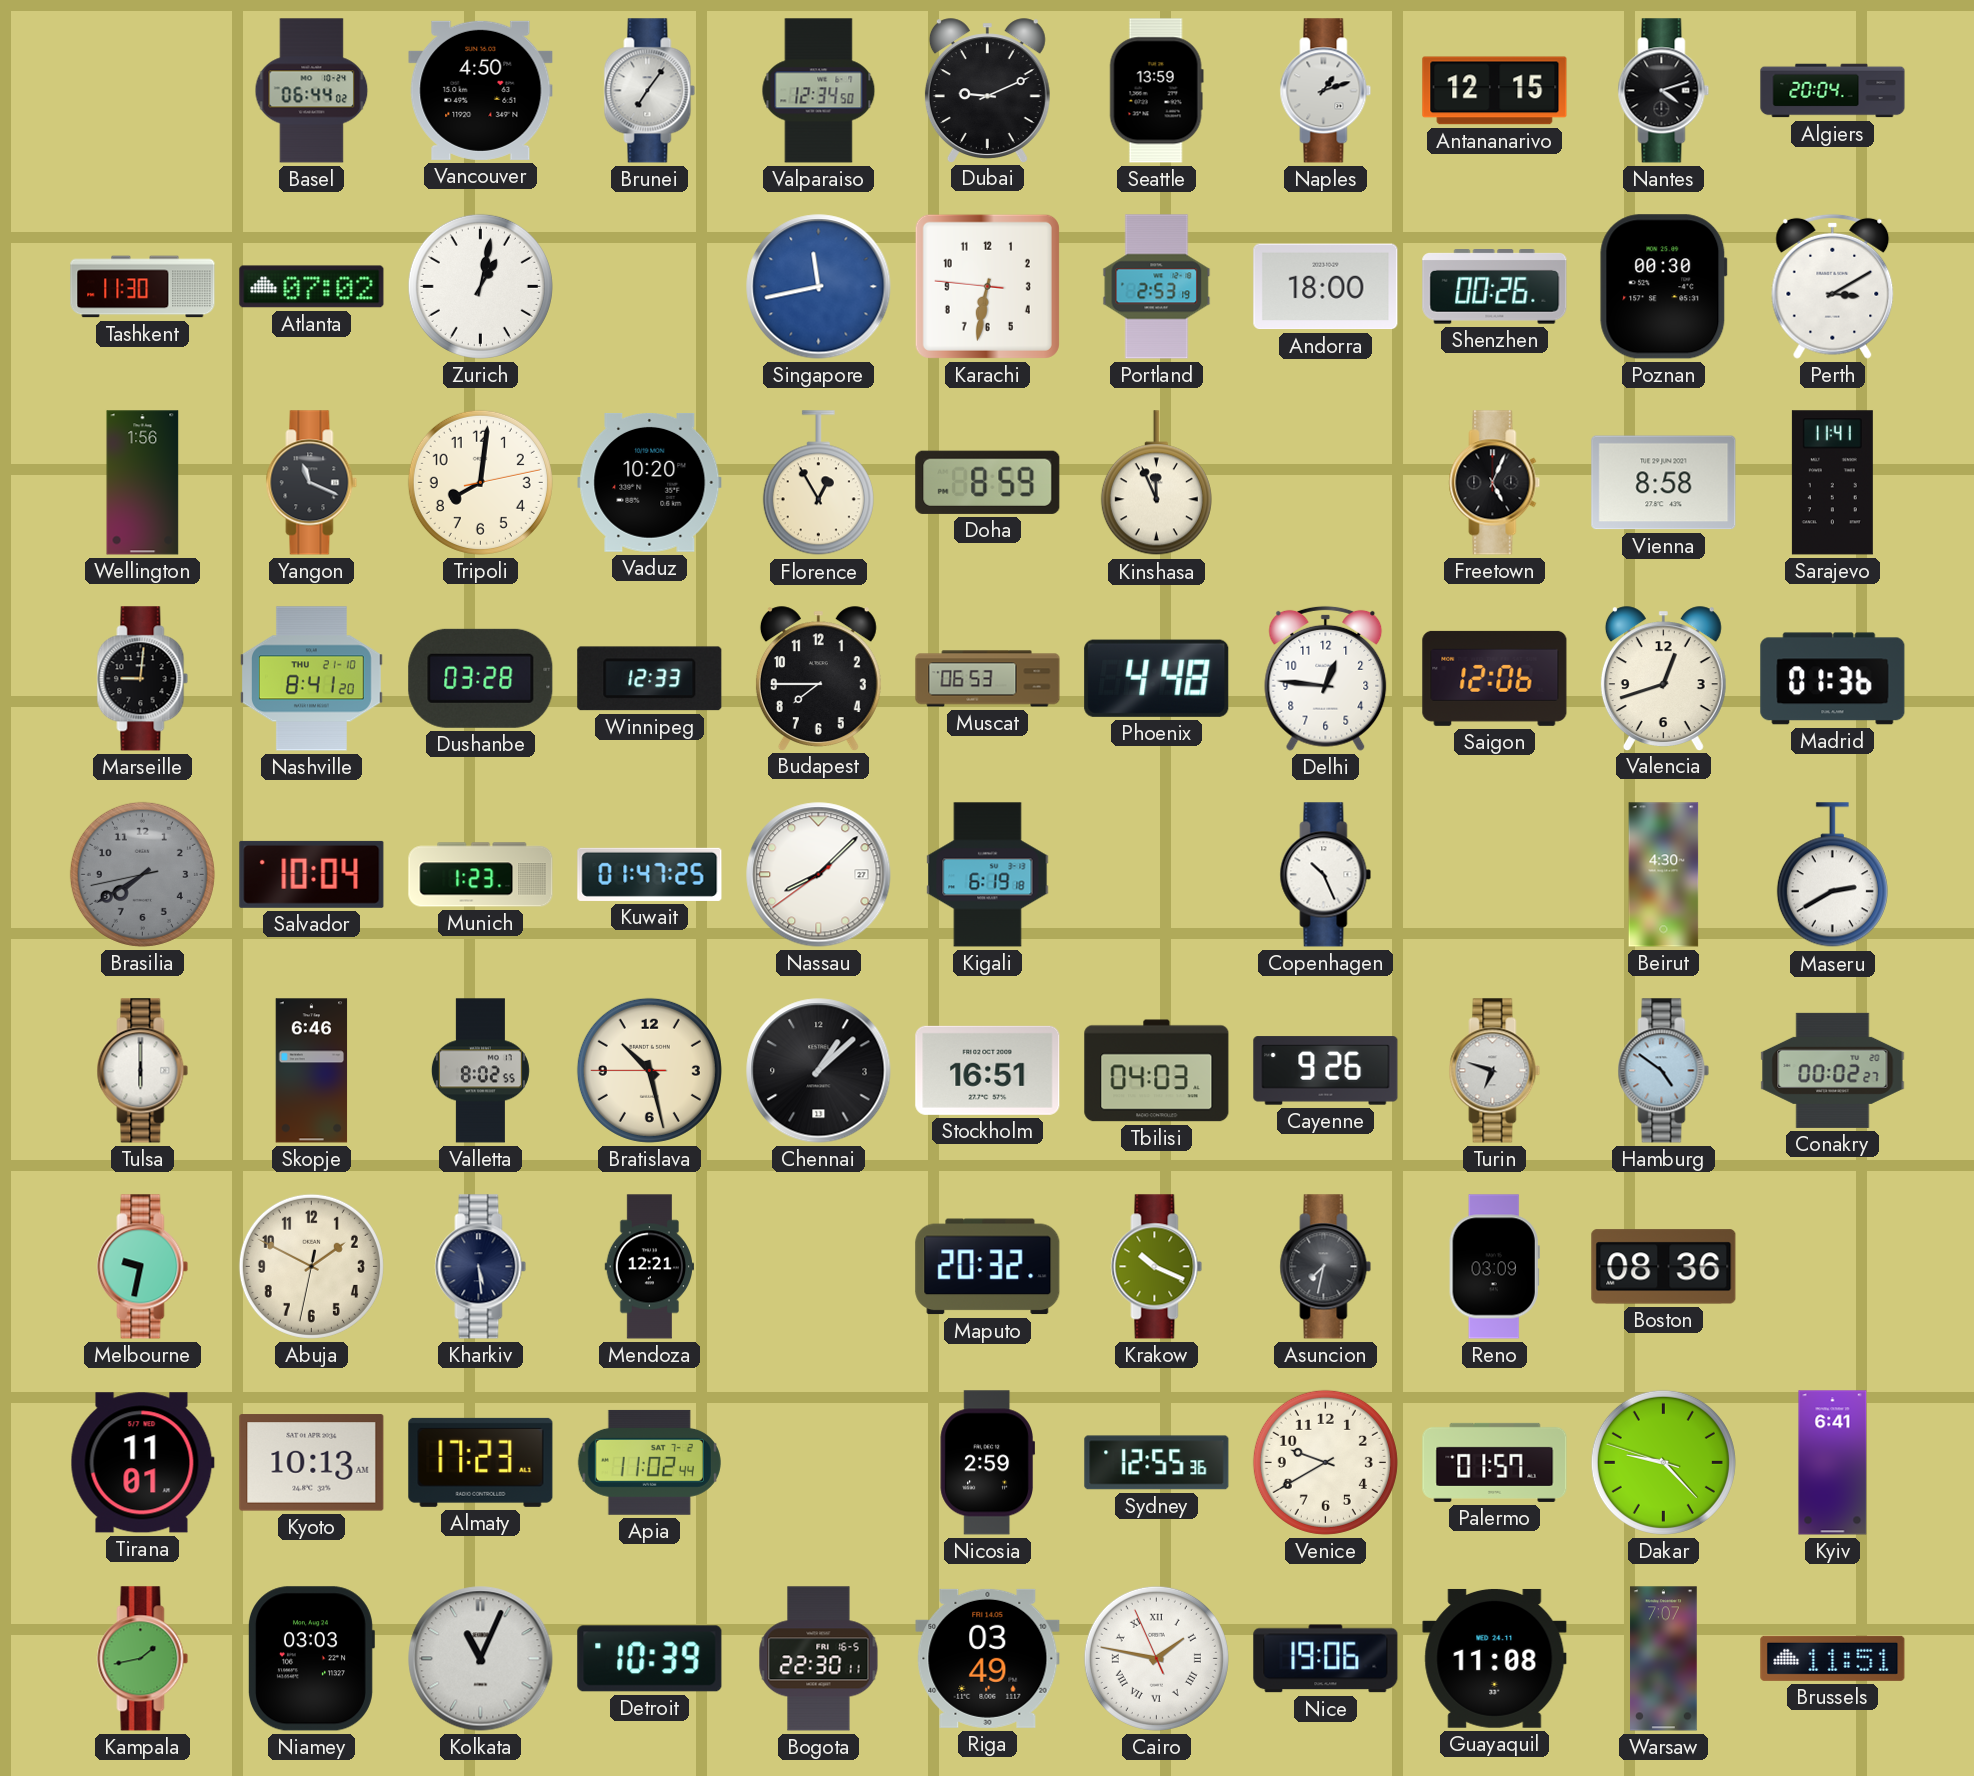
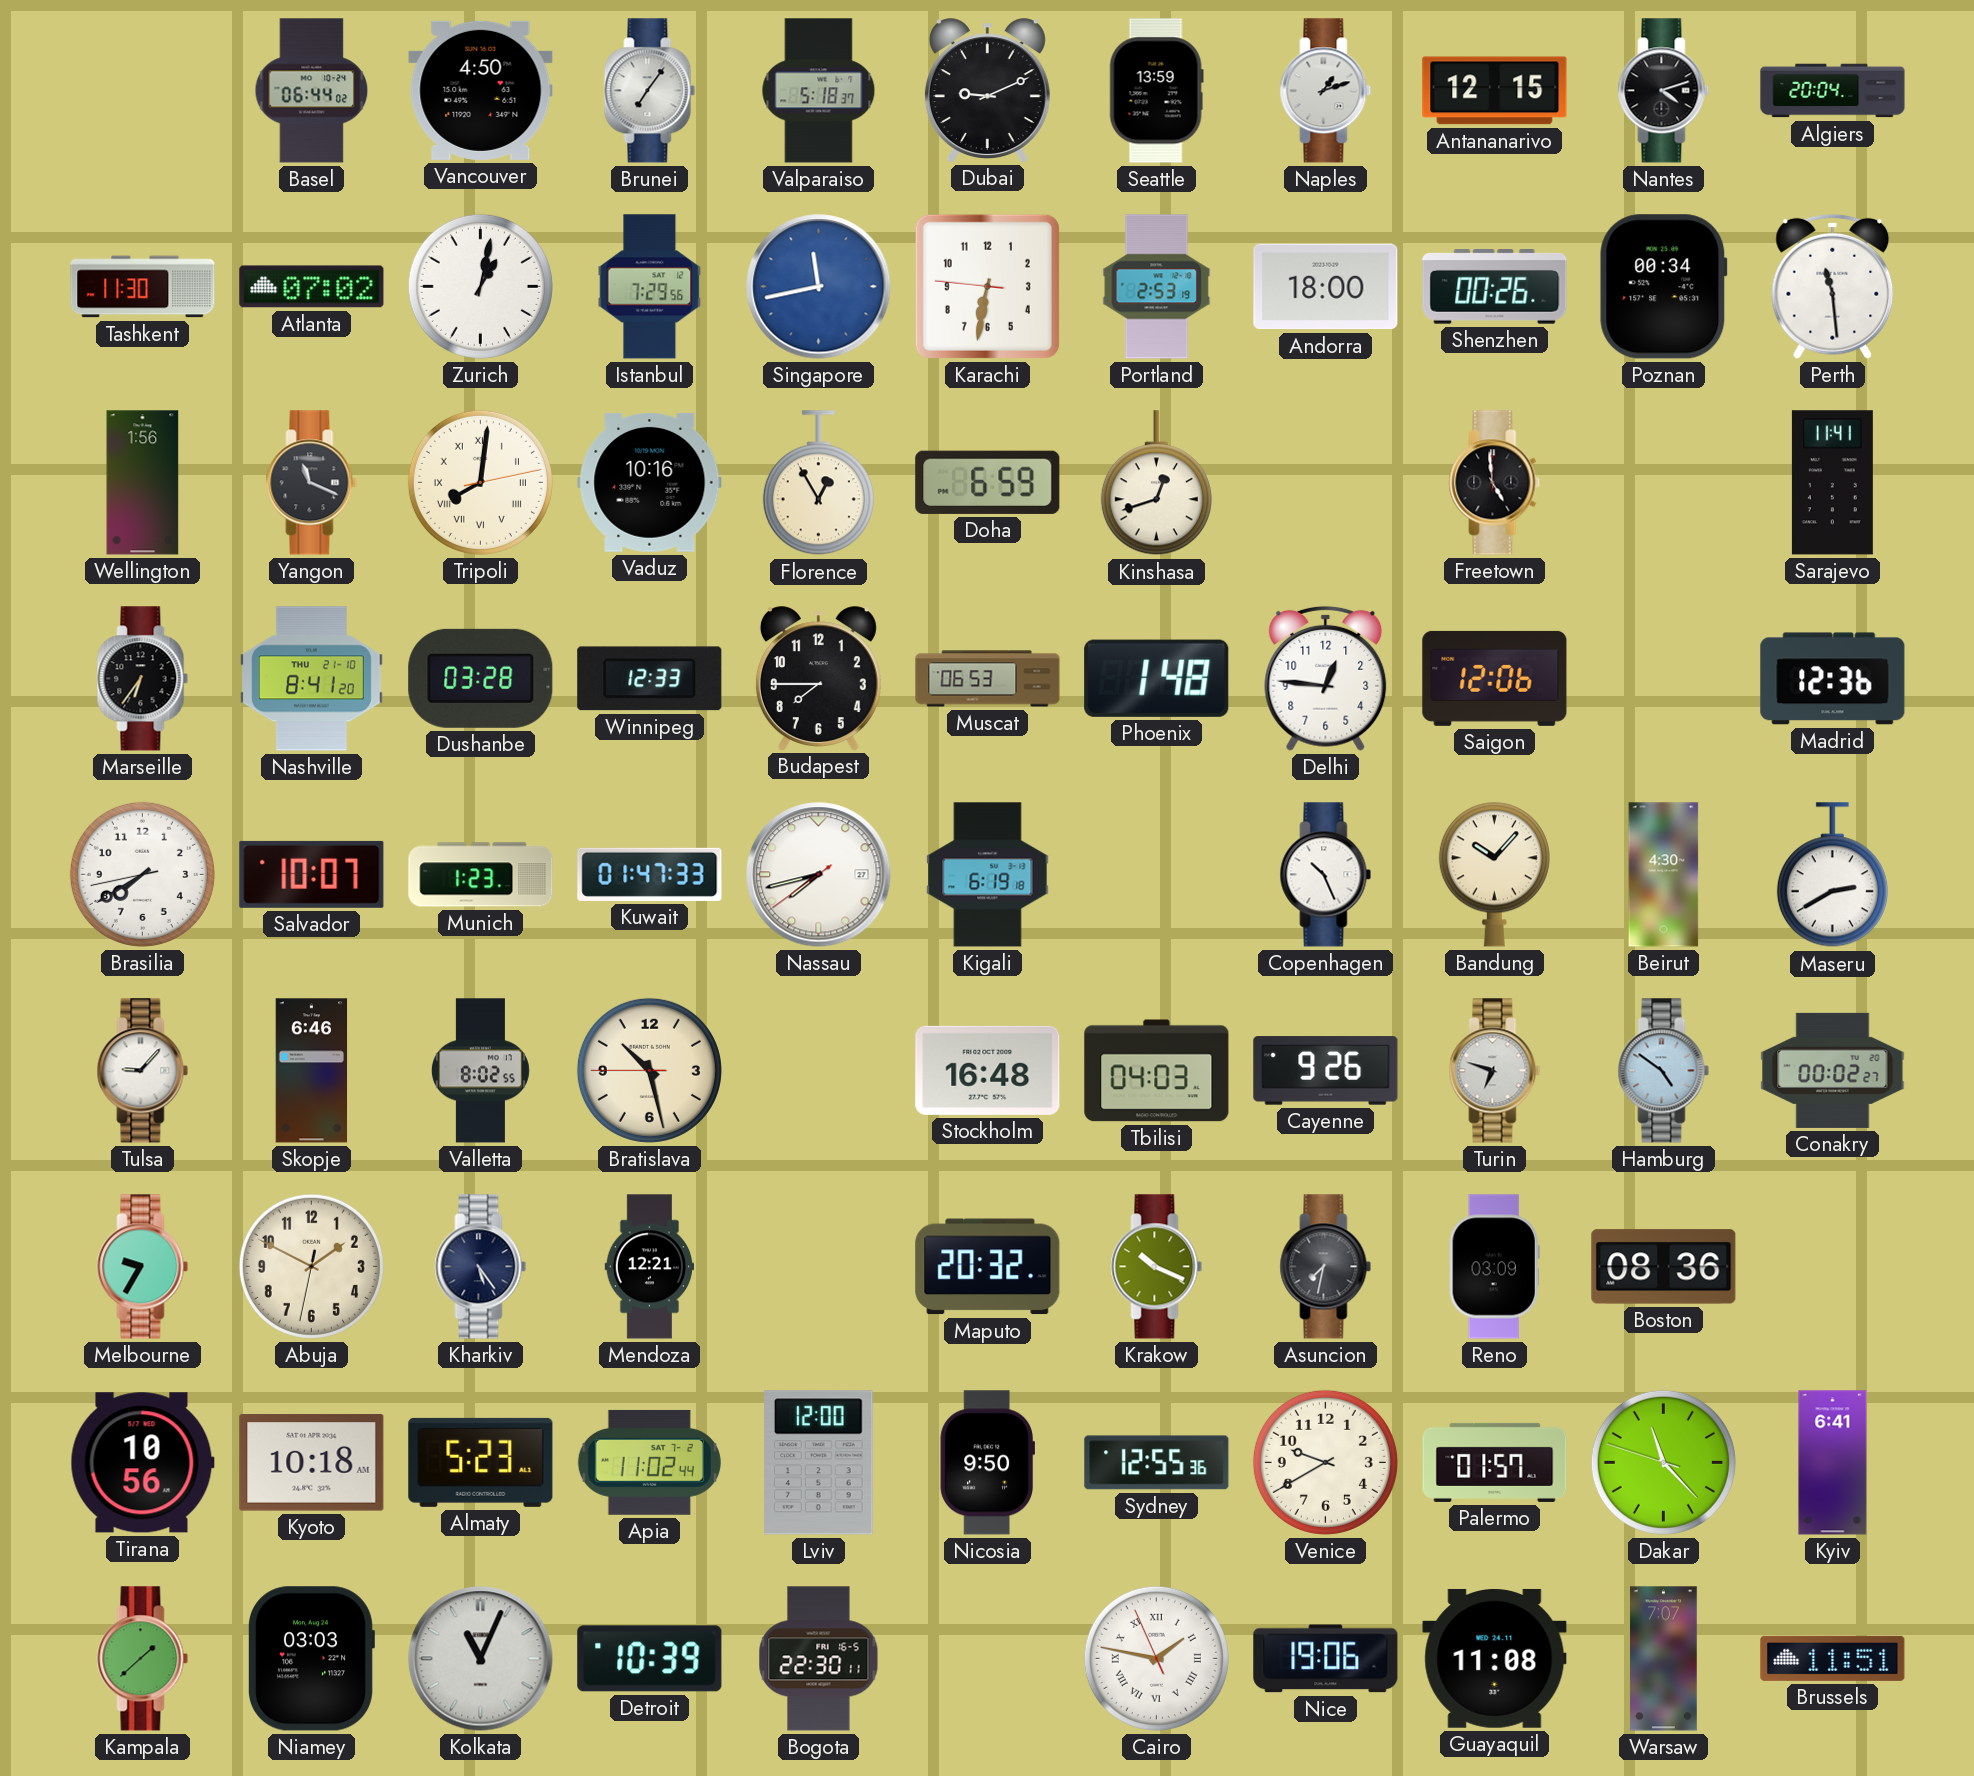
Valparaiso: 12:34 -> 5:18 (819, 91)
Istanbul: none -> 7:29 (650, 287)
Poznan: 00:30 -> 00:34 (1664, 287)
Perth: 3:10 -> 11:29 (1833, 286)
Tripoli numerals: Arabic -> Roman (480, 482)
Vaduz: 10:20 -> 10:16 (650, 482)
Doha: 8:59 -> 6:59 (988, 482)
Kinshasa: 11:56 -> 12:42 (1156, 483)
Freetown: 5:04 -> 4:59 (1495, 483)
Vienna: 8:58 -> none (1664, 483)
Marseille: 9:01 -> 6:36 (143, 679)
Phoenix: 4:48 -> 1:48 (1157, 678)
Valencia: 12:42 -> none (1663, 678)
Madrid: 01:36 -> 12:36 (1833, 679)
Brasilia dial: grey -> white (142, 874)
Salvador: 10:04 -> 10:07 (312, 874)
Kuwait: 01:47:25 -> 01:47:33 (650, 874)
Nassau: 8:07 -> 7:42 (819, 875)
Bandung: none -> 10:07 (1494, 874)
Tulsa: 6:00 -> 9:07 (143, 1071)
Chennai: 1:08 -> none (819, 1071)
Stockholm: 16:51 -> 16:48 (988, 1070)
Melbourne: 9:32 -> 9:35 (143, 1267)
Kharkiv: 5:29 -> 5:24 (481, 1267)
Tirana: 11:01 -> 10:56 (142, 1463)
Kyoto: 10:13 -> 10:18 (312, 1463)
Almaty: 17:23 -> 5:23 (481, 1462)
Lviv: none -> 12:00 (819, 1463)
Nicosia: 2:59 -> 9:50 (987, 1463)
Dakar: 9:22 -> 11:22 (1663, 1462)
Kampala: 1:43 -> 1:38 (143, 1659)
Riga: 03:49 -> none (988, 1658)
